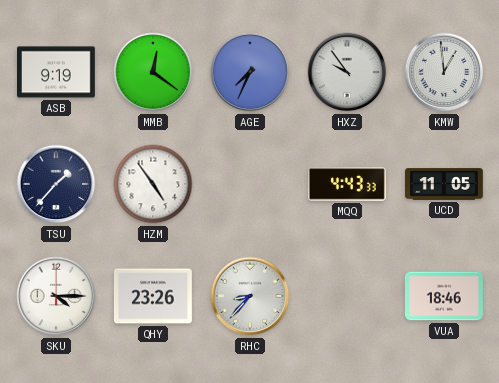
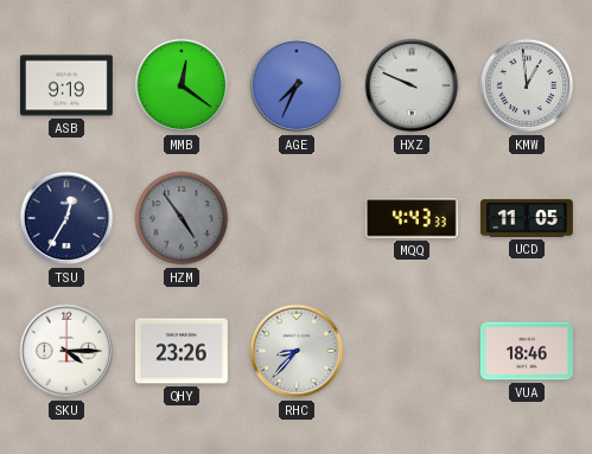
HXZ: 9:54 -> 9:49 (412, 85)
TSU: 1:37 -> 12:35 (66, 218)
HZM dial: white -> grey (182, 218)
